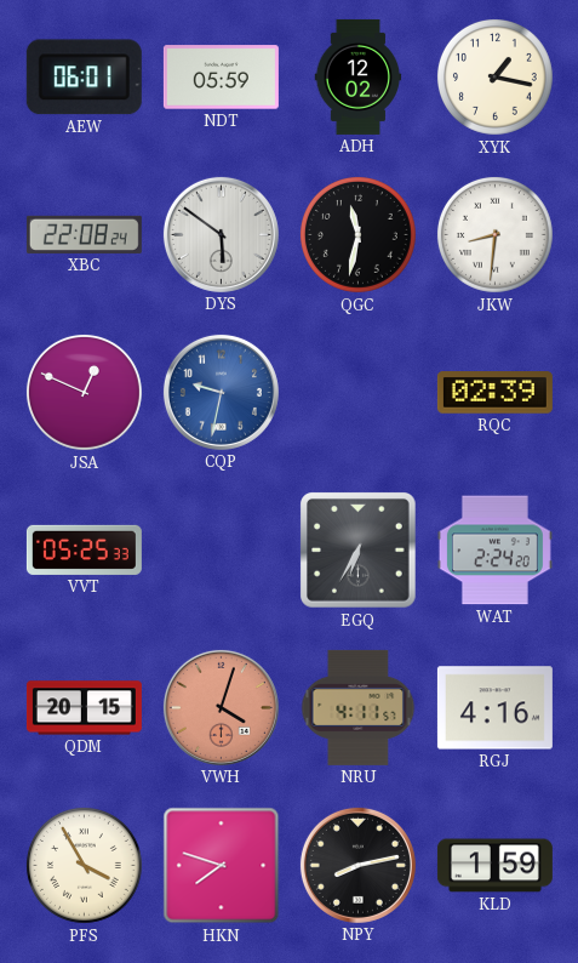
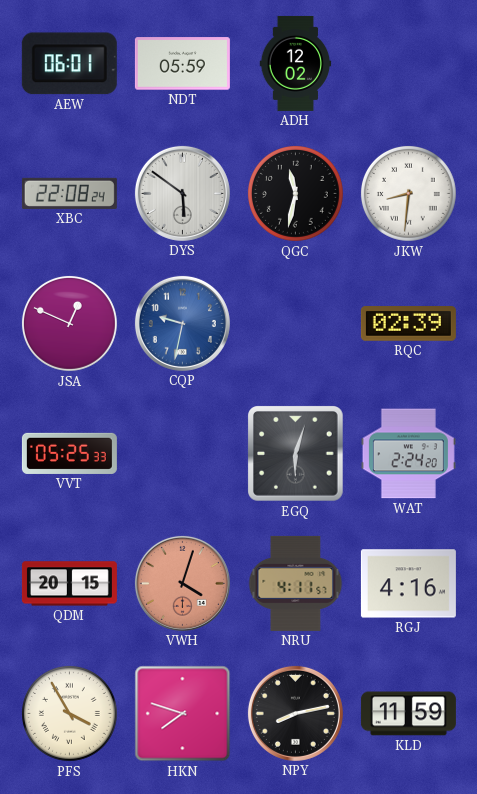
XYK: 1:17 -> none (494, 76)
EGQ: 6:35 -> 6:03 (296, 454)
KLD: 1:59 -> 11:59 (408, 714)
